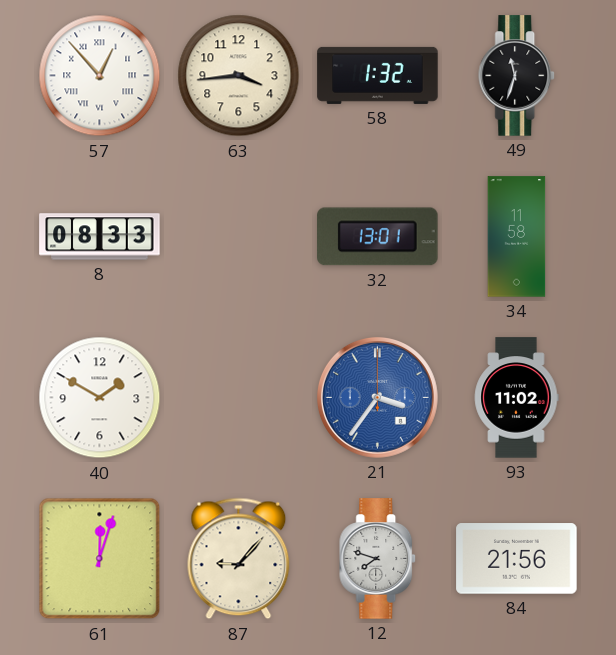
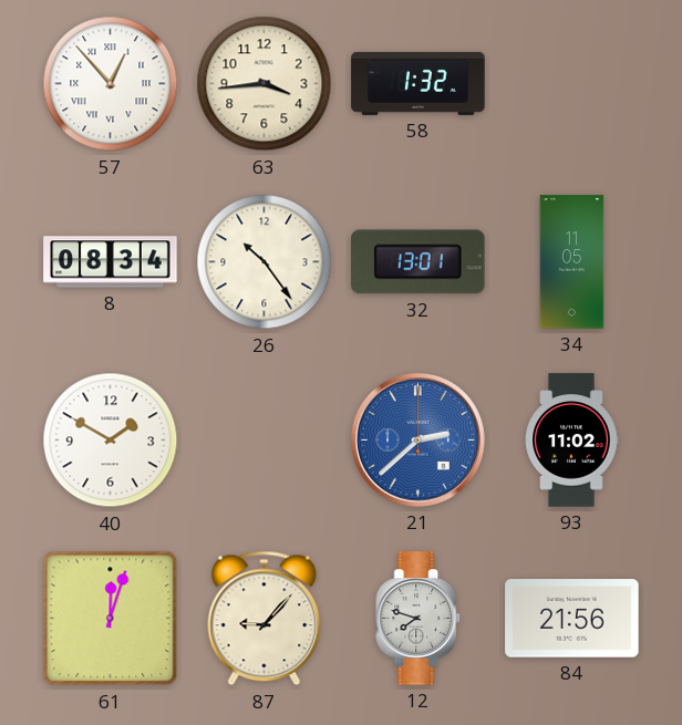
49: 11:33 -> none (517, 76)
8: 08:33 -> 08:34 (111, 262)
26: none -> 10:24 (265, 262)
34: 11:58 -> 11:05 (572, 262)
21: 3:36 -> 2:38 (417, 439)
